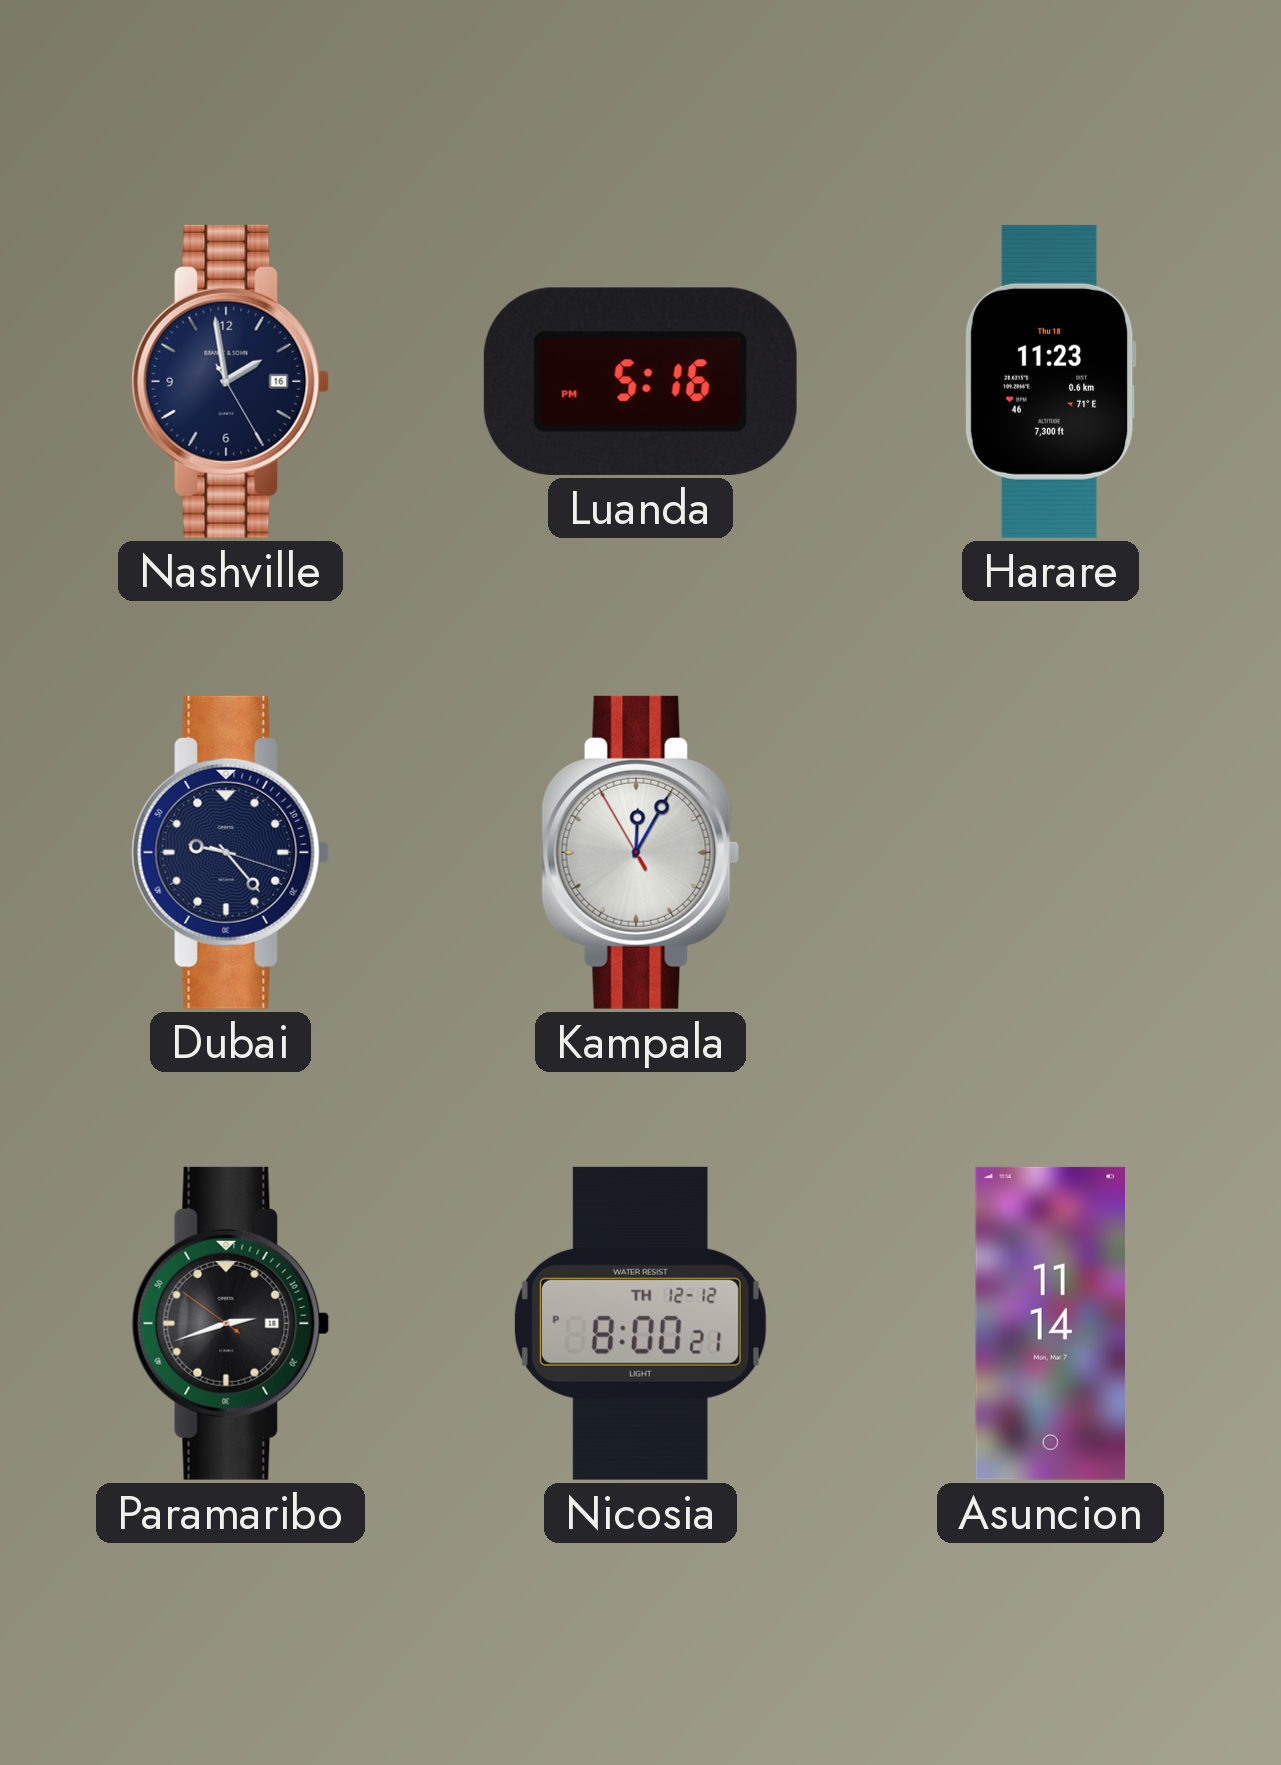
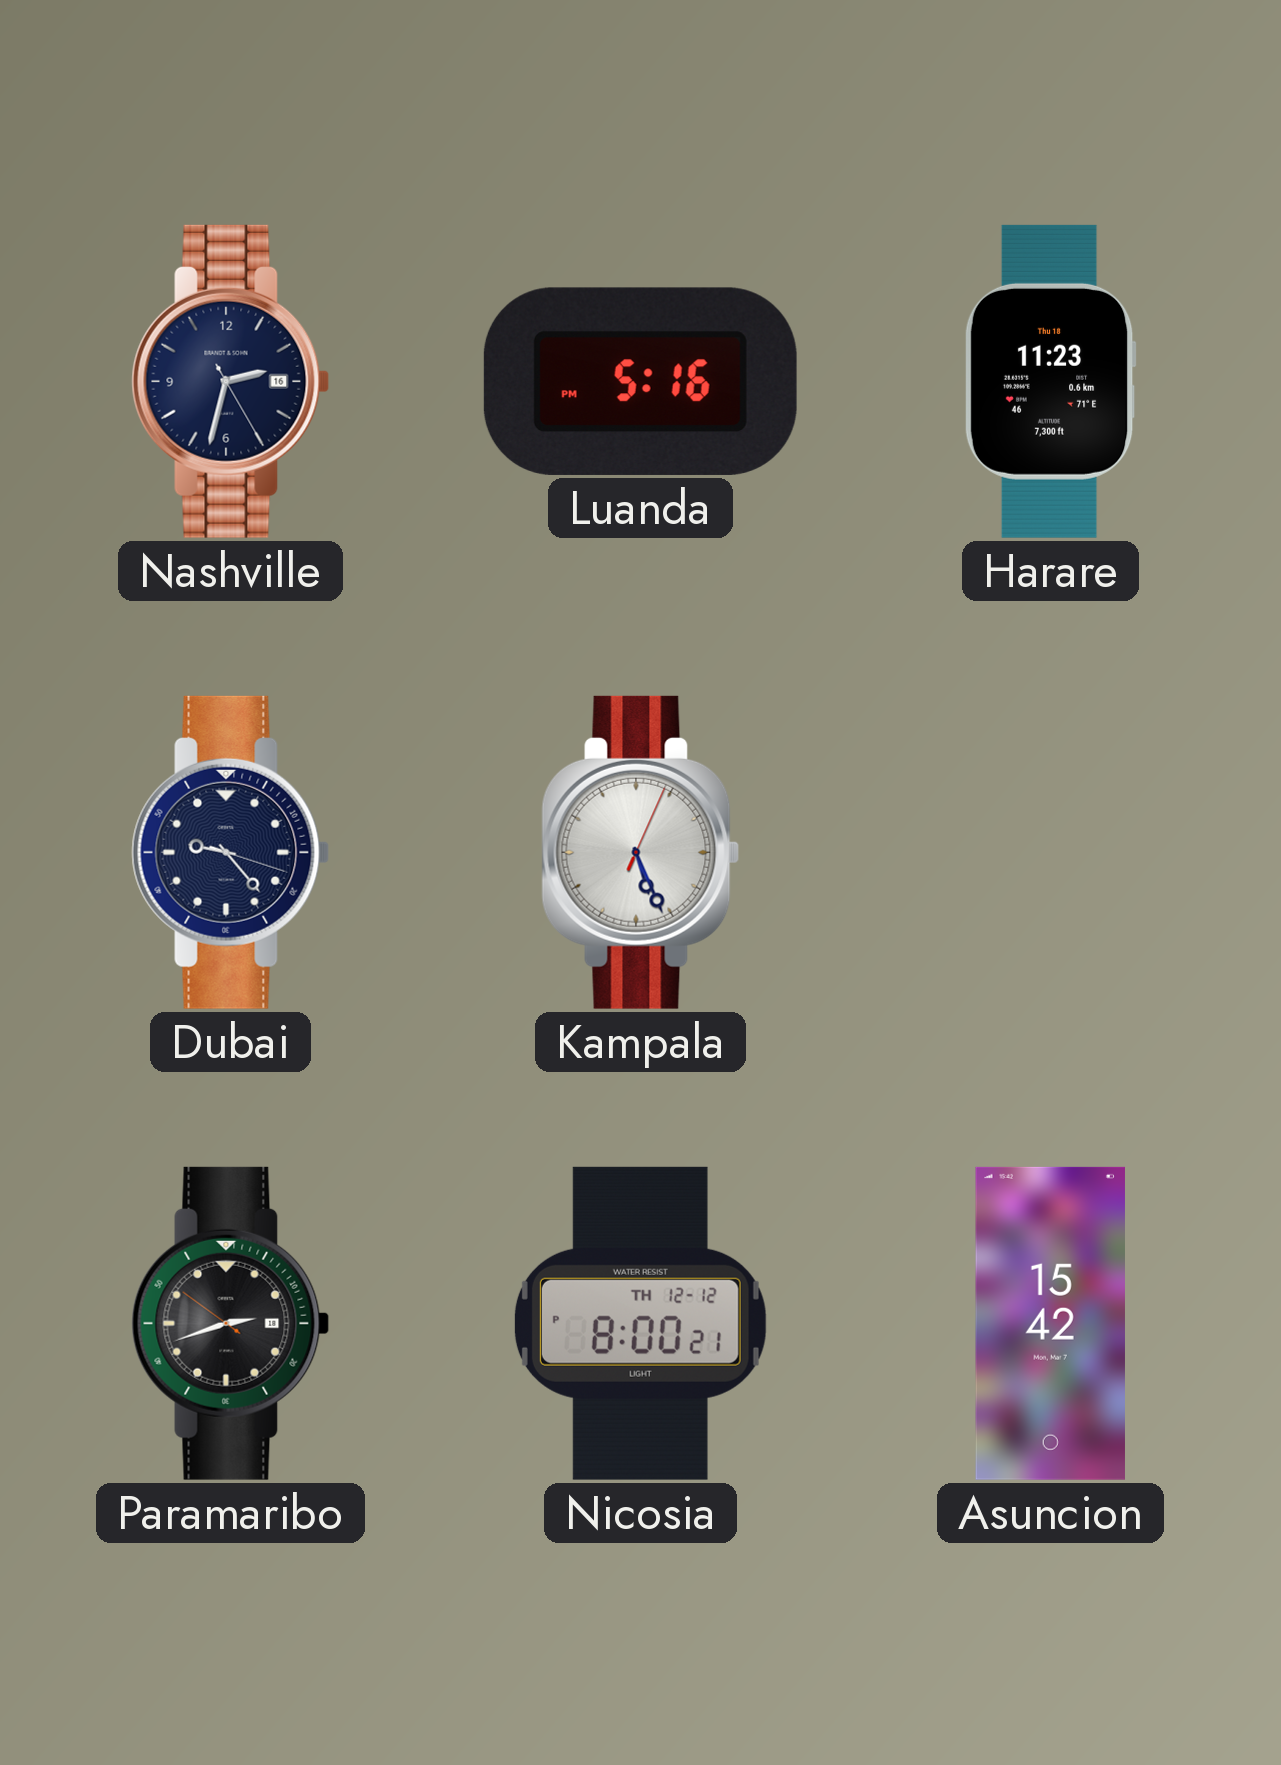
Nashville: 1:58 -> 2:32 (231, 381)
Kampala: 12:04 -> 5:26 (641, 852)
Asuncion: 11:14 -> 15:42 (1050, 1323)
